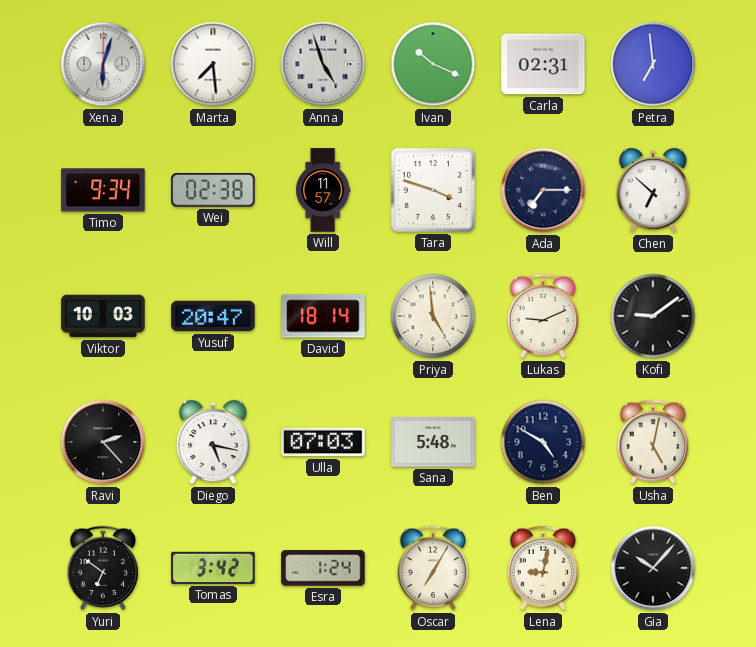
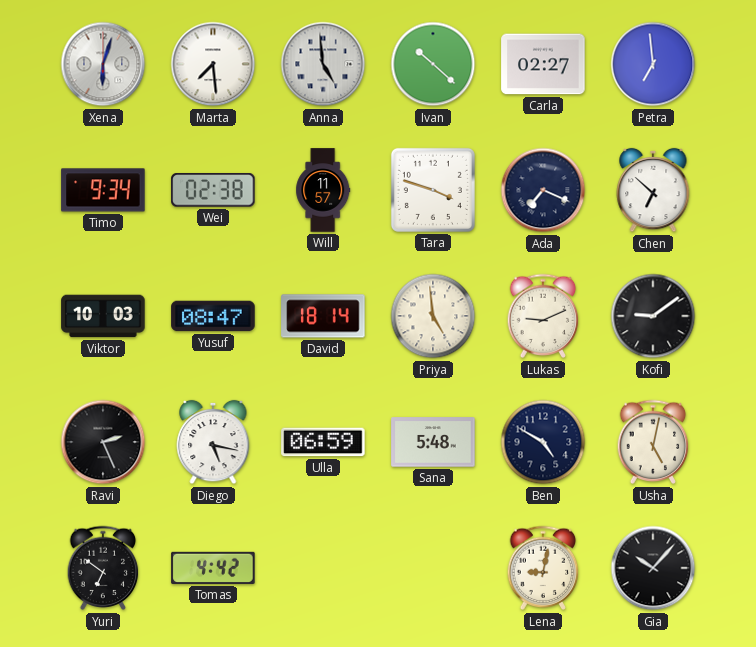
Anna: 4:57 -> 4:59 (323, 64)
Ivan: 10:19 -> 10:22 (433, 64)
Carla: 02:31 -> 02:27 (543, 64)
Ada: 7:15 -> 7:19 (543, 190)
Yusuf: 20:47 -> 08:47 (213, 316)
Ravi: 2:23 -> 2:26 (103, 442)
Ulla: 07:03 -> 06:59 (323, 442)
Tomas: 3:42 -> 4:42 (213, 568)
Esra: 1:24 -> none (323, 568)
Oscar: 7:05 -> none (433, 568)
